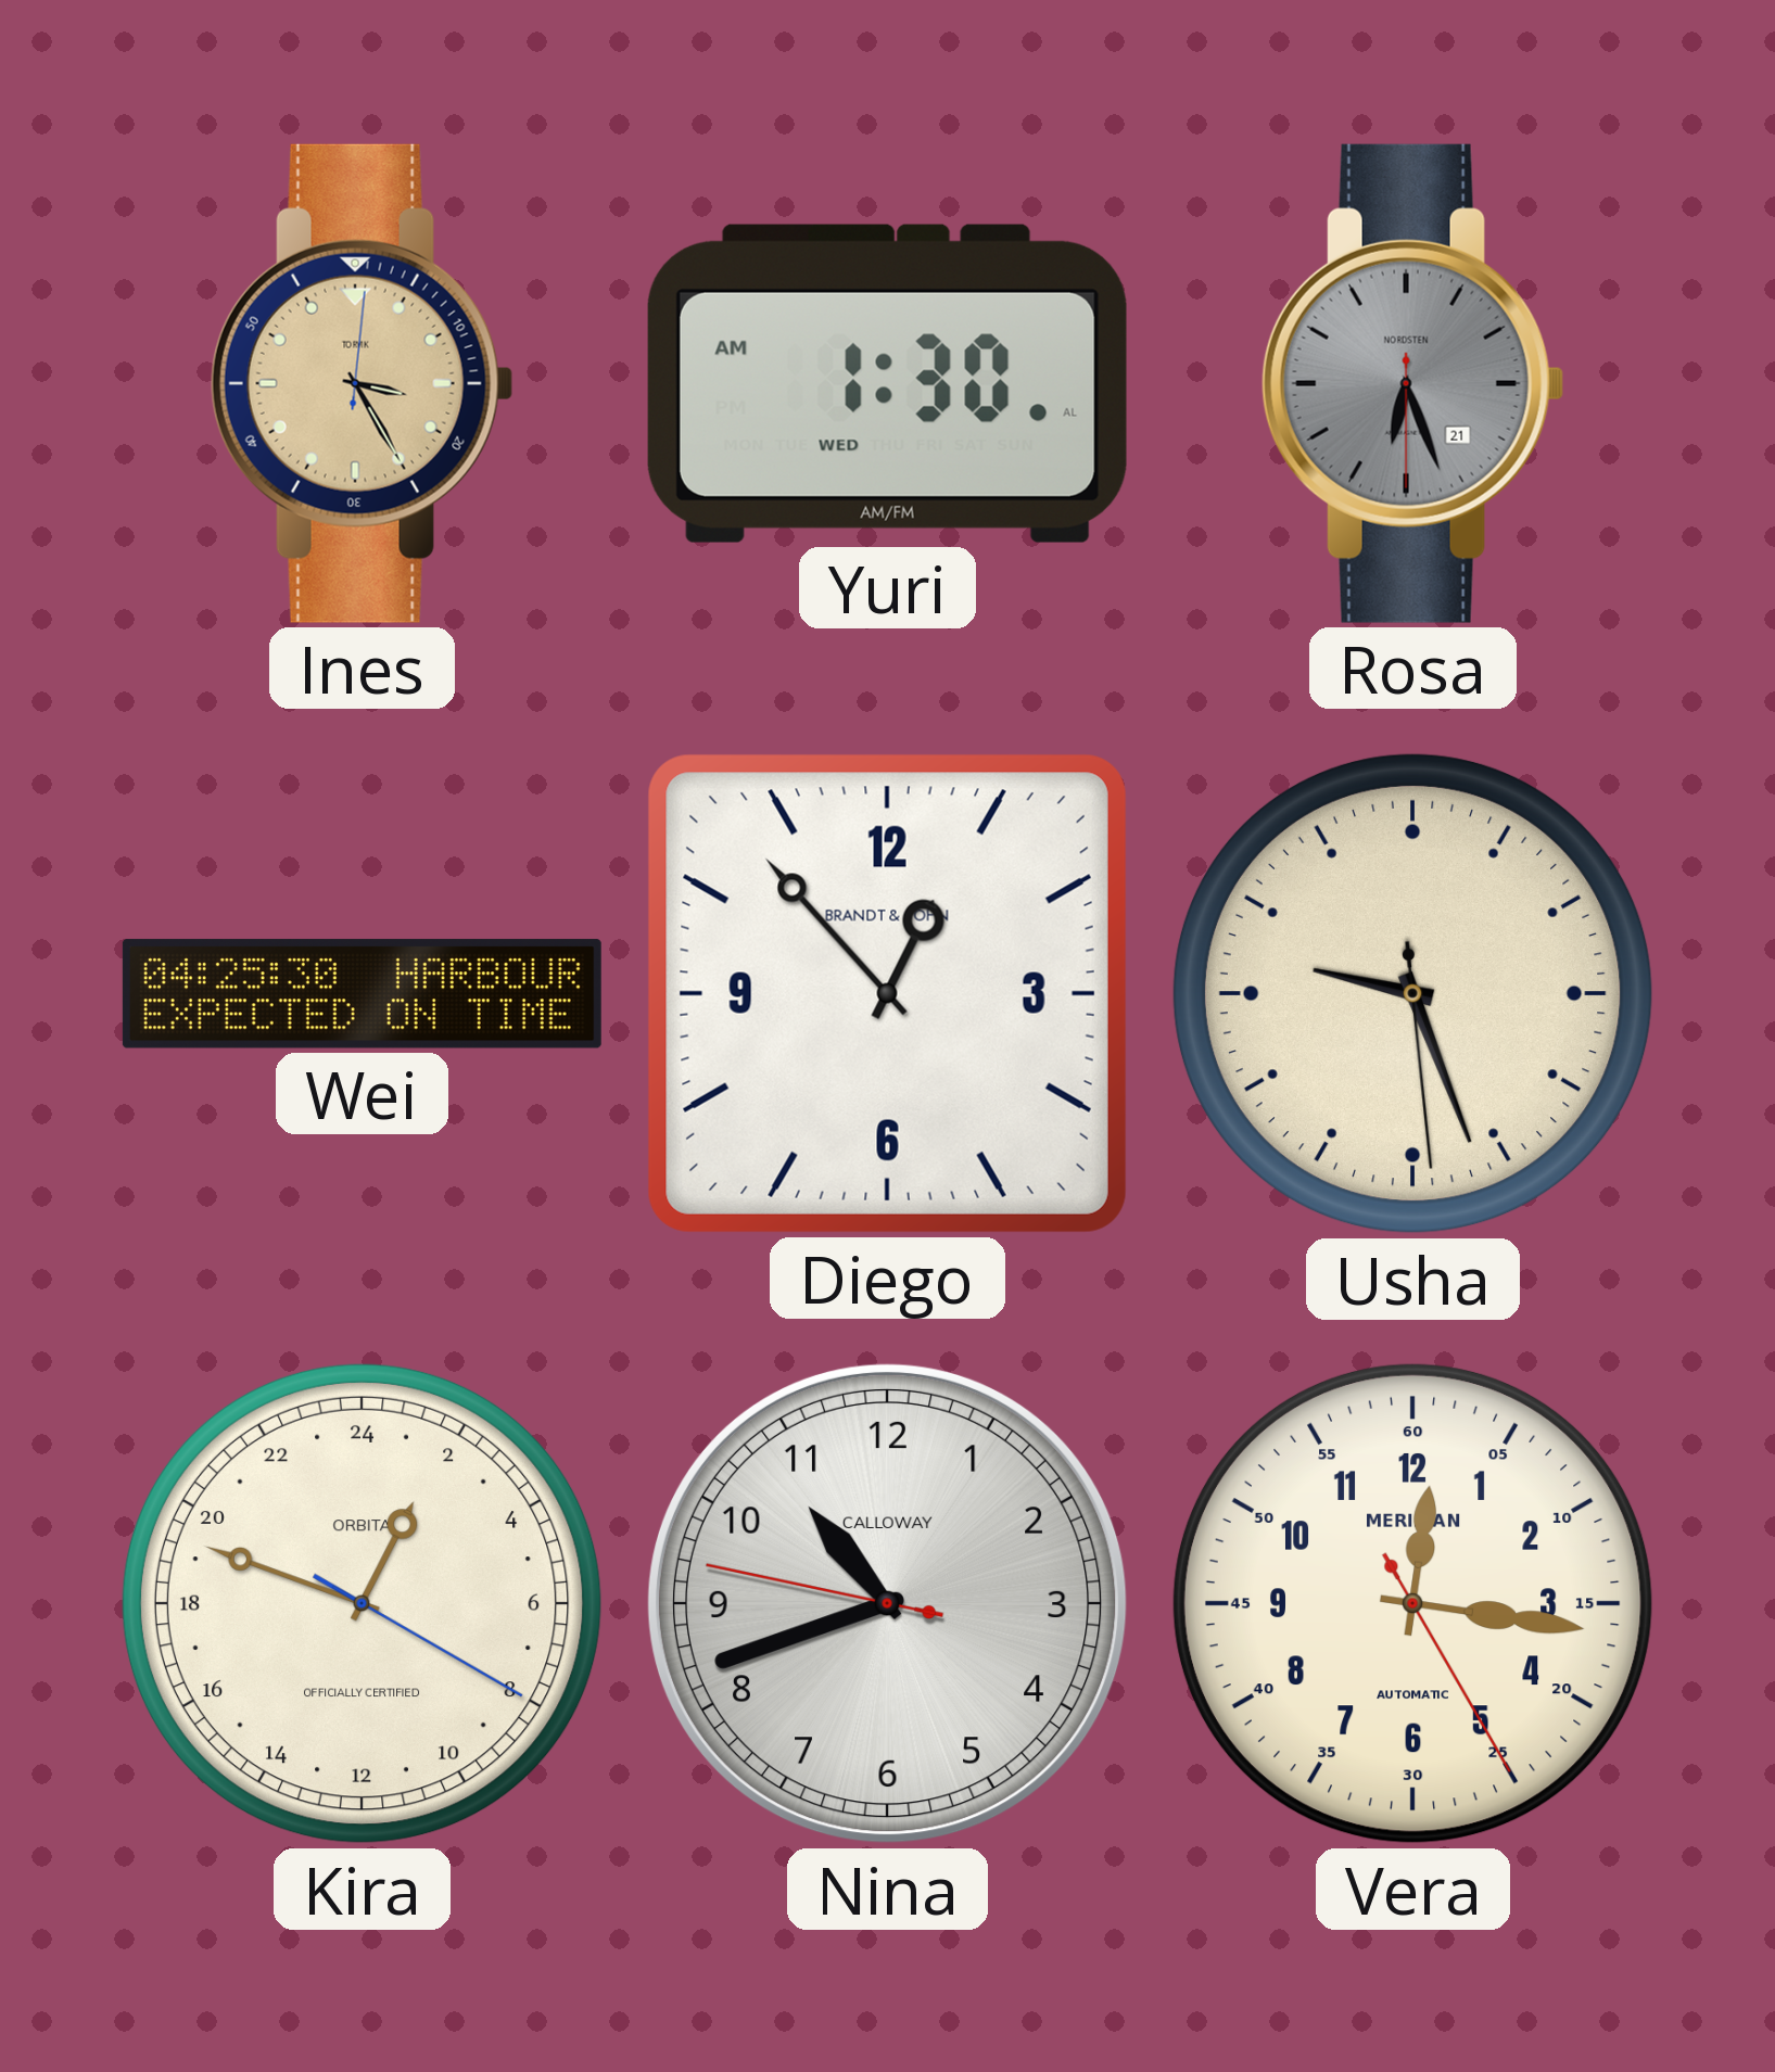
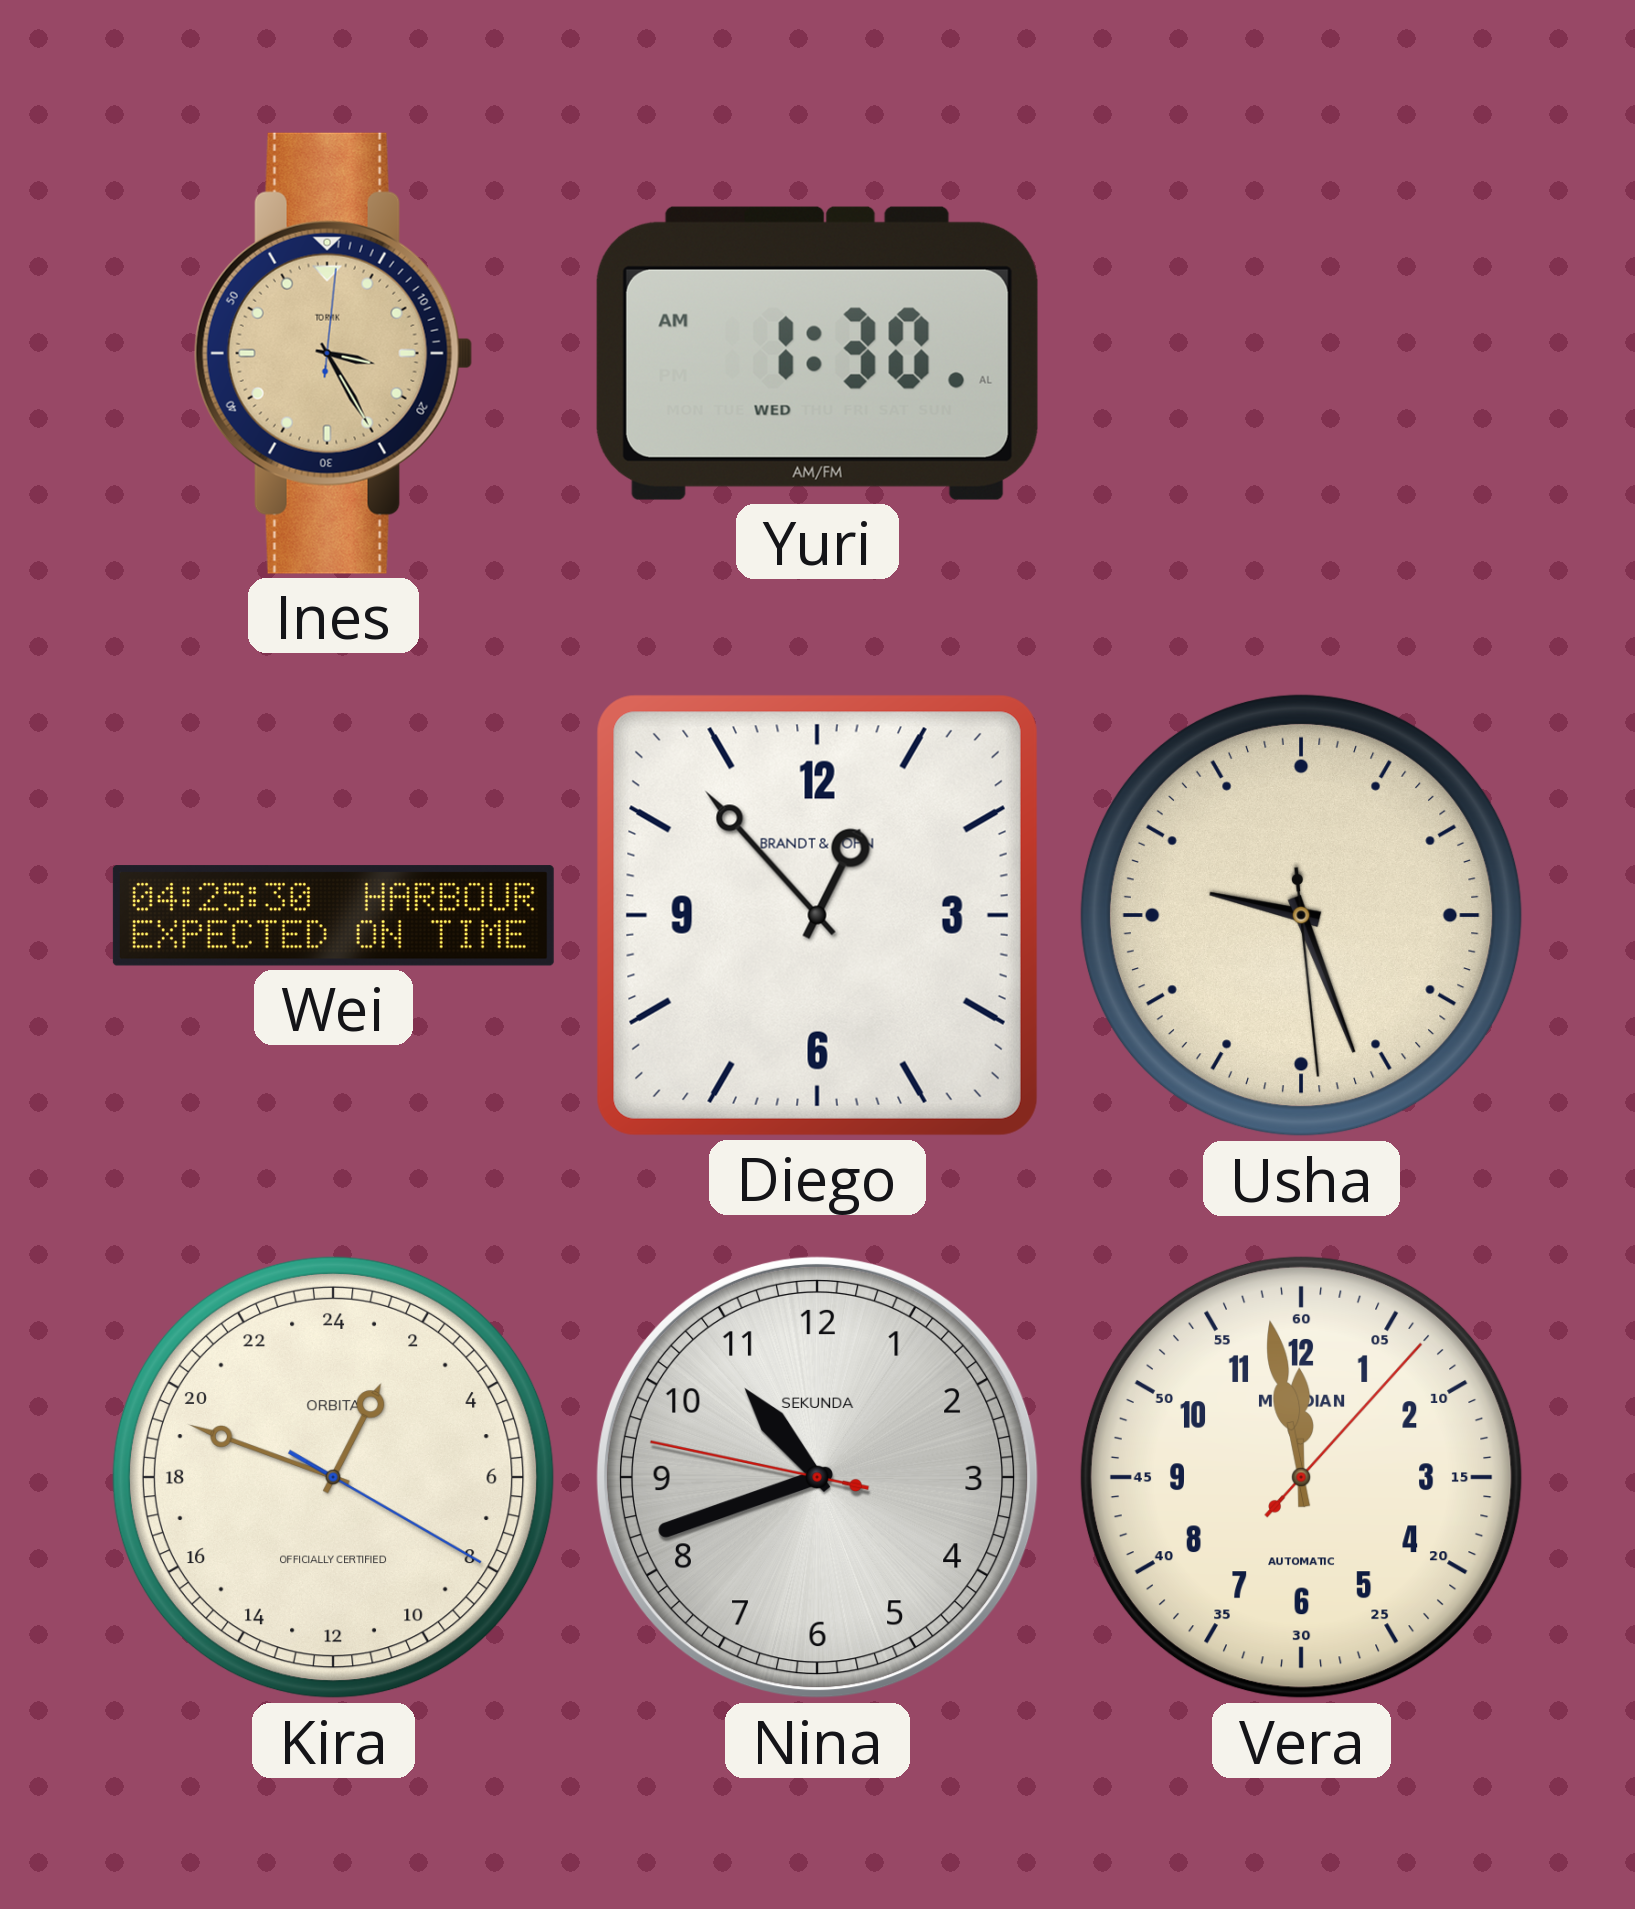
Rosa: 6:26 -> none (1412, 383)
Nina brand: CALLOWAY -> SEKUNDA (817, 1477)
Vera: 12:16 -> 11:58 (1301, 1477)
